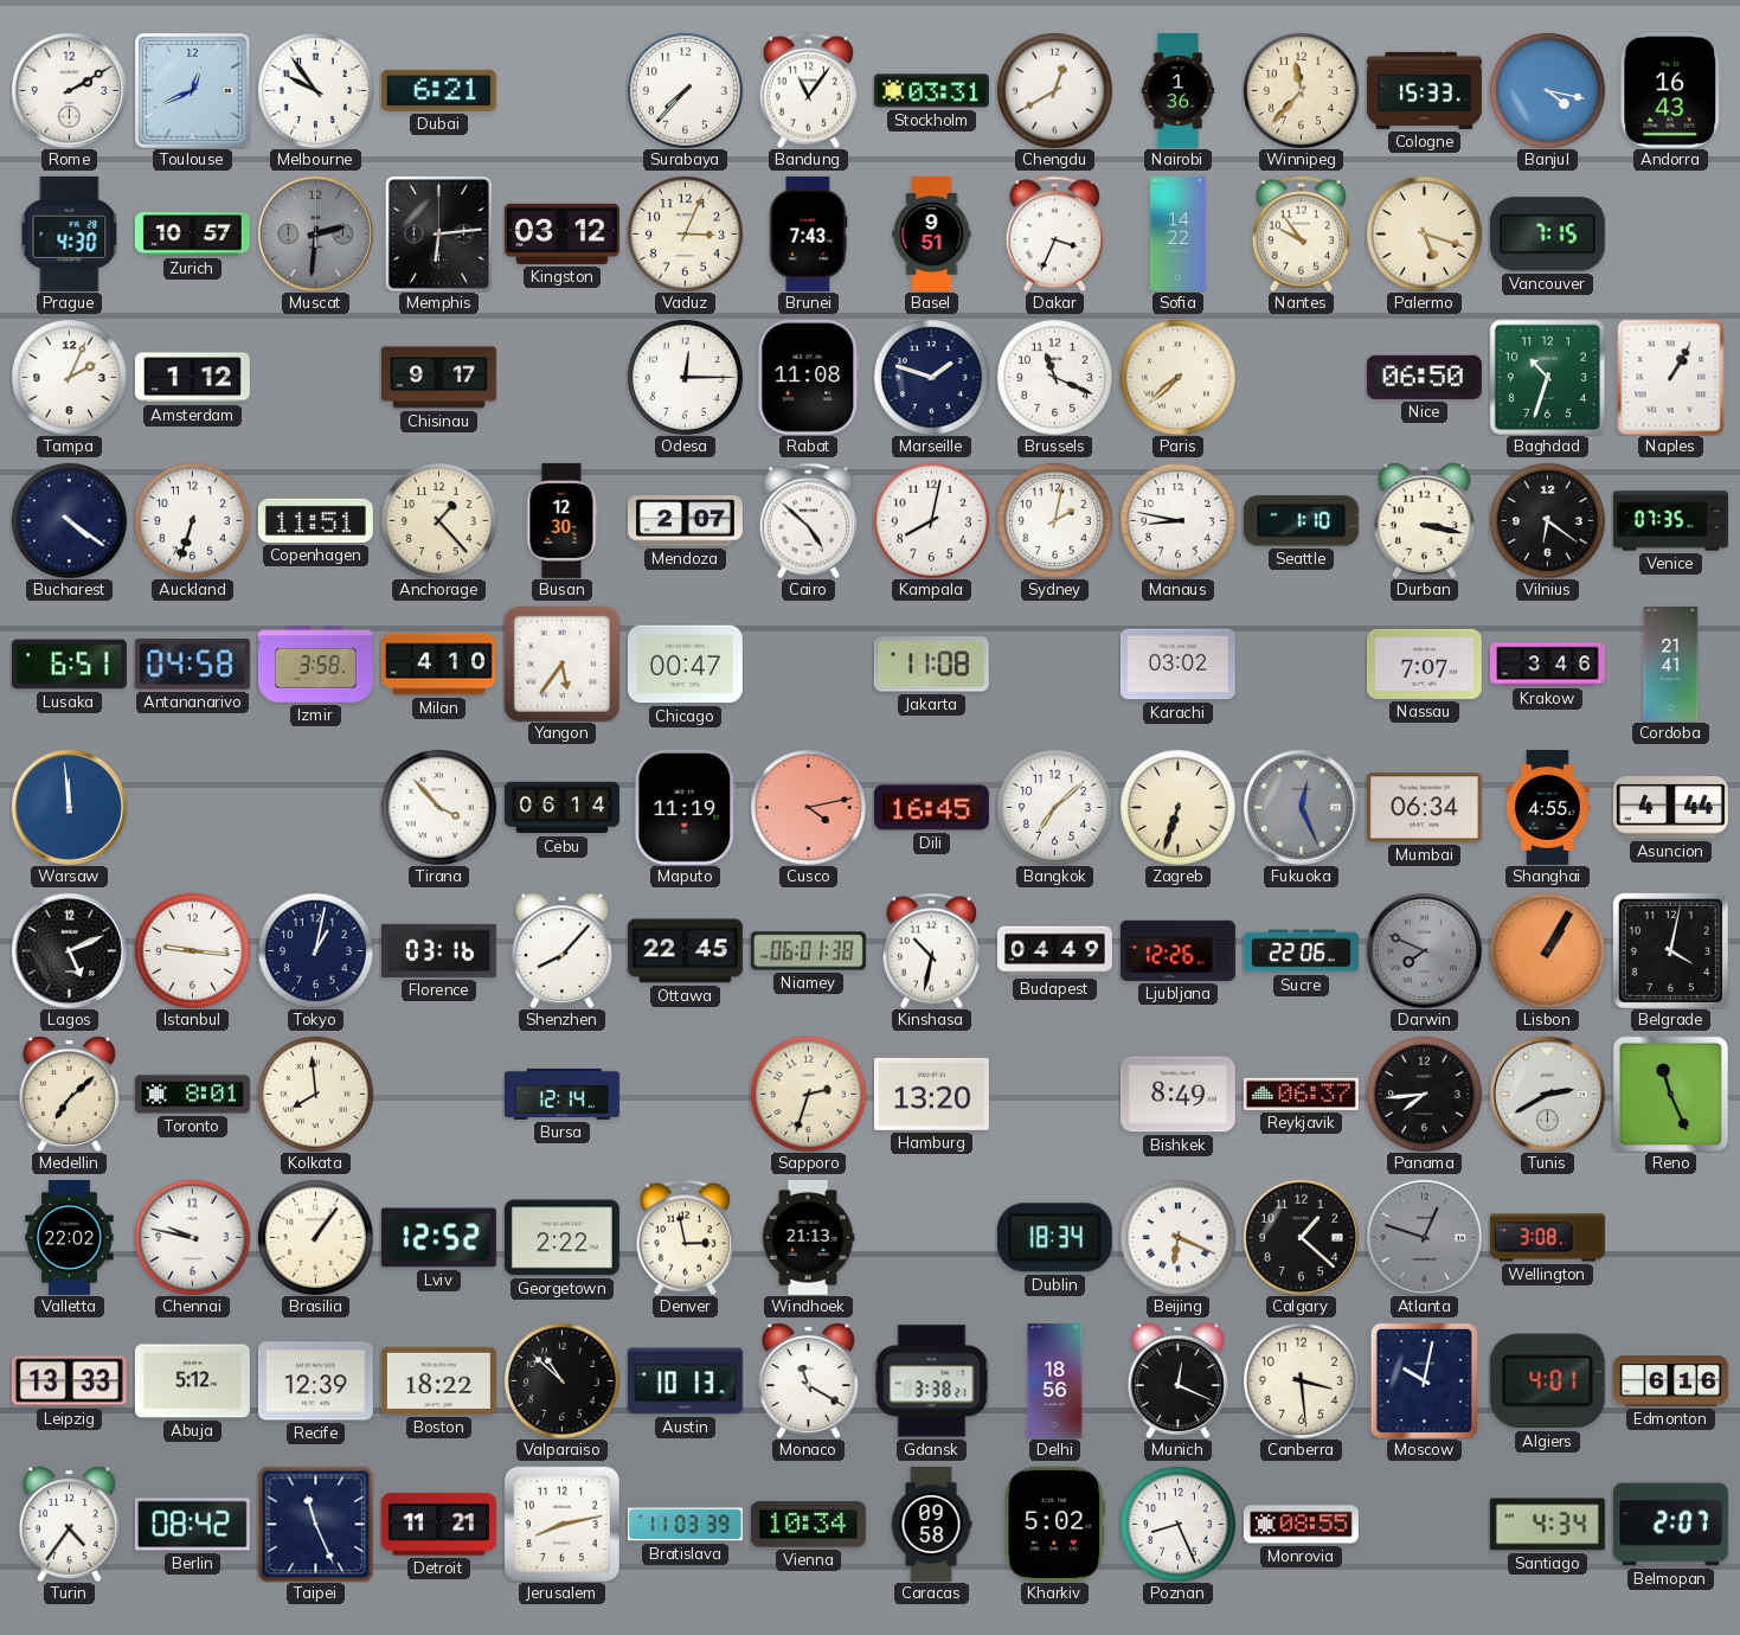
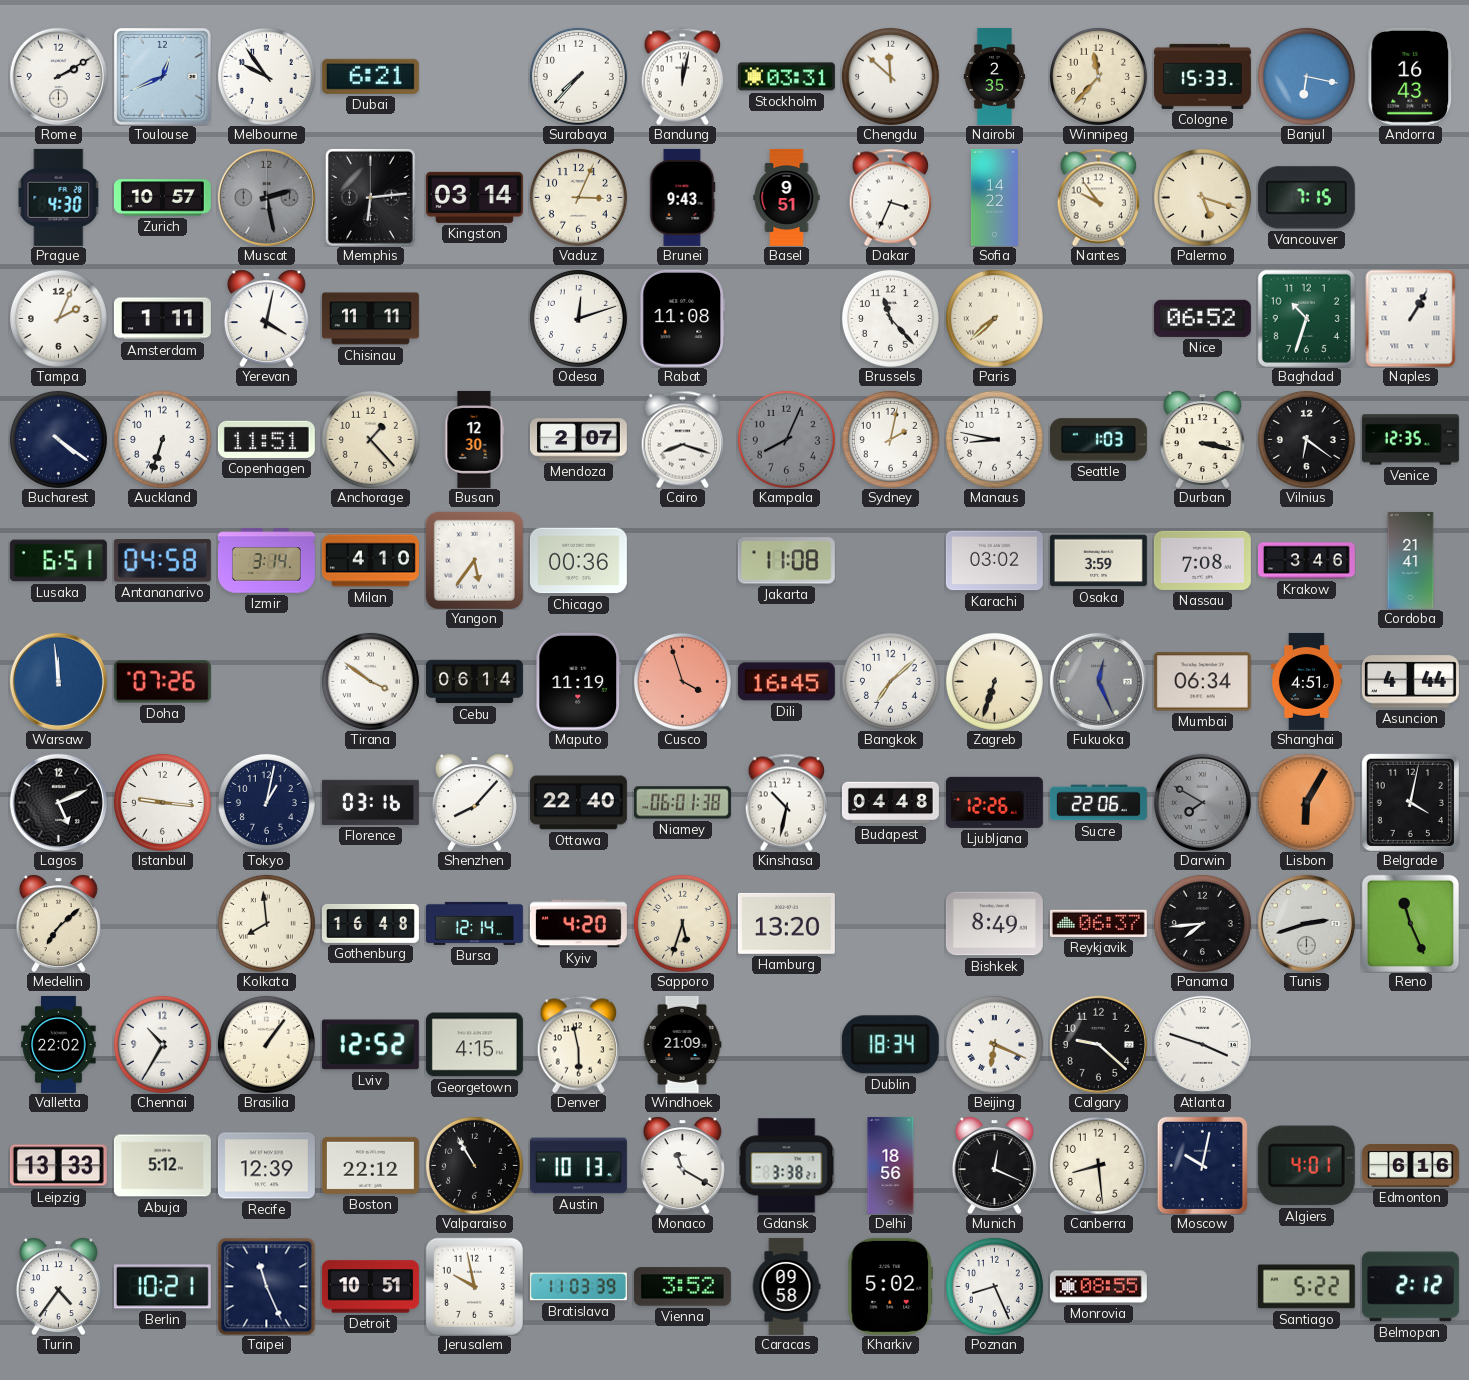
Bandung: 11:06 -> 12:02 (683, 76)
Chengdu: 12:40 -> 11:52 (890, 76)
Nairobi: 1:36 -> 2:35 (995, 76)
Banjul: 4:17 -> 6:17 (1306, 76)
Muscat: 2:31 -> 2:28 (266, 197)
Kingston: 03:12 -> 03:14 (474, 197)
Brunei: 7:43 -> 9:43 (682, 197)
Amsterdam: 1:12 -> 1:11 (162, 319)
Yerevan: none -> 4:02 (266, 318)
Chisinau: 9:17 -> 11:11 (370, 319)
Odesa: 12:15 -> 12:12 (578, 318)
Marseille: 1:48 -> none (931, 377)
Brussels: 11:19 -> 11:23 (890, 318)
Nice: 06:50 -> 06:52 (1202, 318)
Cairo: 4:52 -> 8:18 (683, 439)
Kampala: 8:02 -> 8:04 (786, 439)
Kampala dial: white -> grey (786, 439)
Seattle: 1:10 -> 1:03 (1098, 440)
Venice: 07:35 -> 12:35 (1410, 440)
Izmir: 3:58 -> 3:14 (266, 561)
Chicago: 00:47 -> 00:36 (578, 561)
Osaka: none -> 3:59 (1098, 561)
Nassau: 7:07 -> 7:08 (1202, 560)
Doha: none -> 07:26 (162, 682)
Tirana: 3:53 -> 3:51 (370, 681)
Cusco: 4:13 -> 3:57 (682, 681)
Shanghai: 4:55 -> 4:51 (1306, 681)
Ottawa: 22:45 -> 22:40 (578, 803)
Budapest: 04:49 -> 04:48 (890, 803)
Darwin: 7:49 -> 7:50 (1202, 802)
Lisbon: 1:05 -> 6:05 (1306, 802)
Toronto: 8:01 -> none (192, 1095)
Gothenburg: none -> 16:48 (370, 924)
Kyiv: none -> 4:20 (578, 924)
Sapporo: 2:33 -> 5:33 (682, 923)
Tunis: 2:40 -> 2:42 (1306, 923)
Chennai: 9:47 -> 10:35 (162, 1044)
Georgetown: 2:22 -> 4:15 (474, 1045)
Denver: 2:58 -> 5:58 (579, 1044)
Windhoek: 21:13 -> 21:09 (682, 1044)
Calgary: 1:22 -> 9:22 (1098, 1044)
Atlanta: 12:48 -> 3:48 (1202, 1044)
Atlanta dial: grey -> white (1202, 1044)
Wellington: 3:08 -> none (1547, 1238)
Boston: 18:22 -> 22:12 (370, 1165)
Valparaiso: 10:52 -> 10:55 (474, 1165)
Canberra: 3:29 -> 8:29 (1098, 1165)
Berlin: 08:42 -> 10:21 (162, 1287)
Detroit: 11:21 -> 10:51 (370, 1287)
Jerusalem: 8:13 -> 9:58 (474, 1286)
Vienna: 10:34 -> 3:52 (682, 1287)
Santiago: 4:34 -> 5:22 (1306, 1287)
Belmopan: 2:07 -> 2:12 (1410, 1287)
